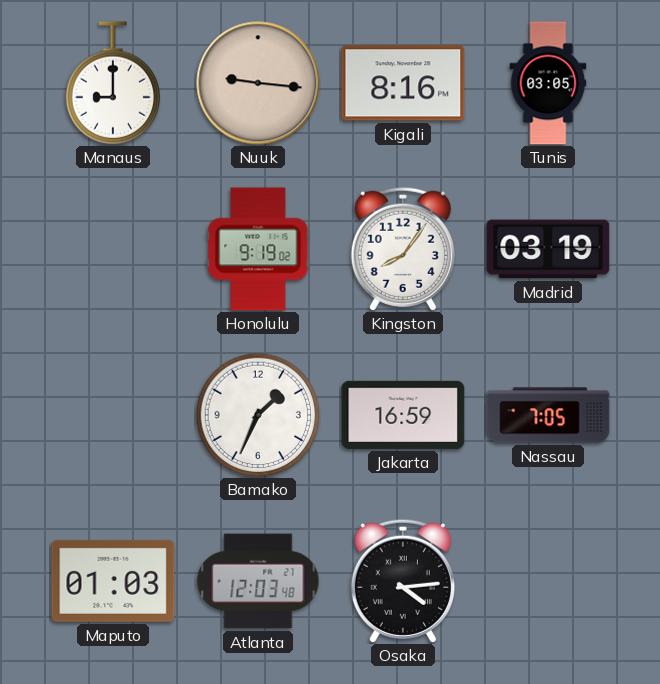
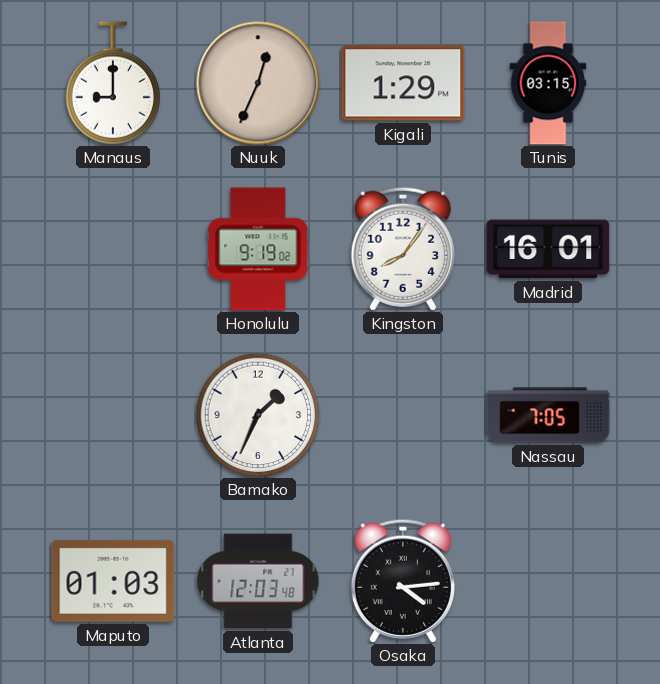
Nuuk: 9:16 -> 12:34 (258, 83)
Kigali: 8:16 -> 1:29 (403, 83)
Tunis: 03:05 -> 03:15 (548, 83)
Madrid: 03:19 -> 16:01 (548, 249)
Jakarta: 16:59 -> none (403, 415)
